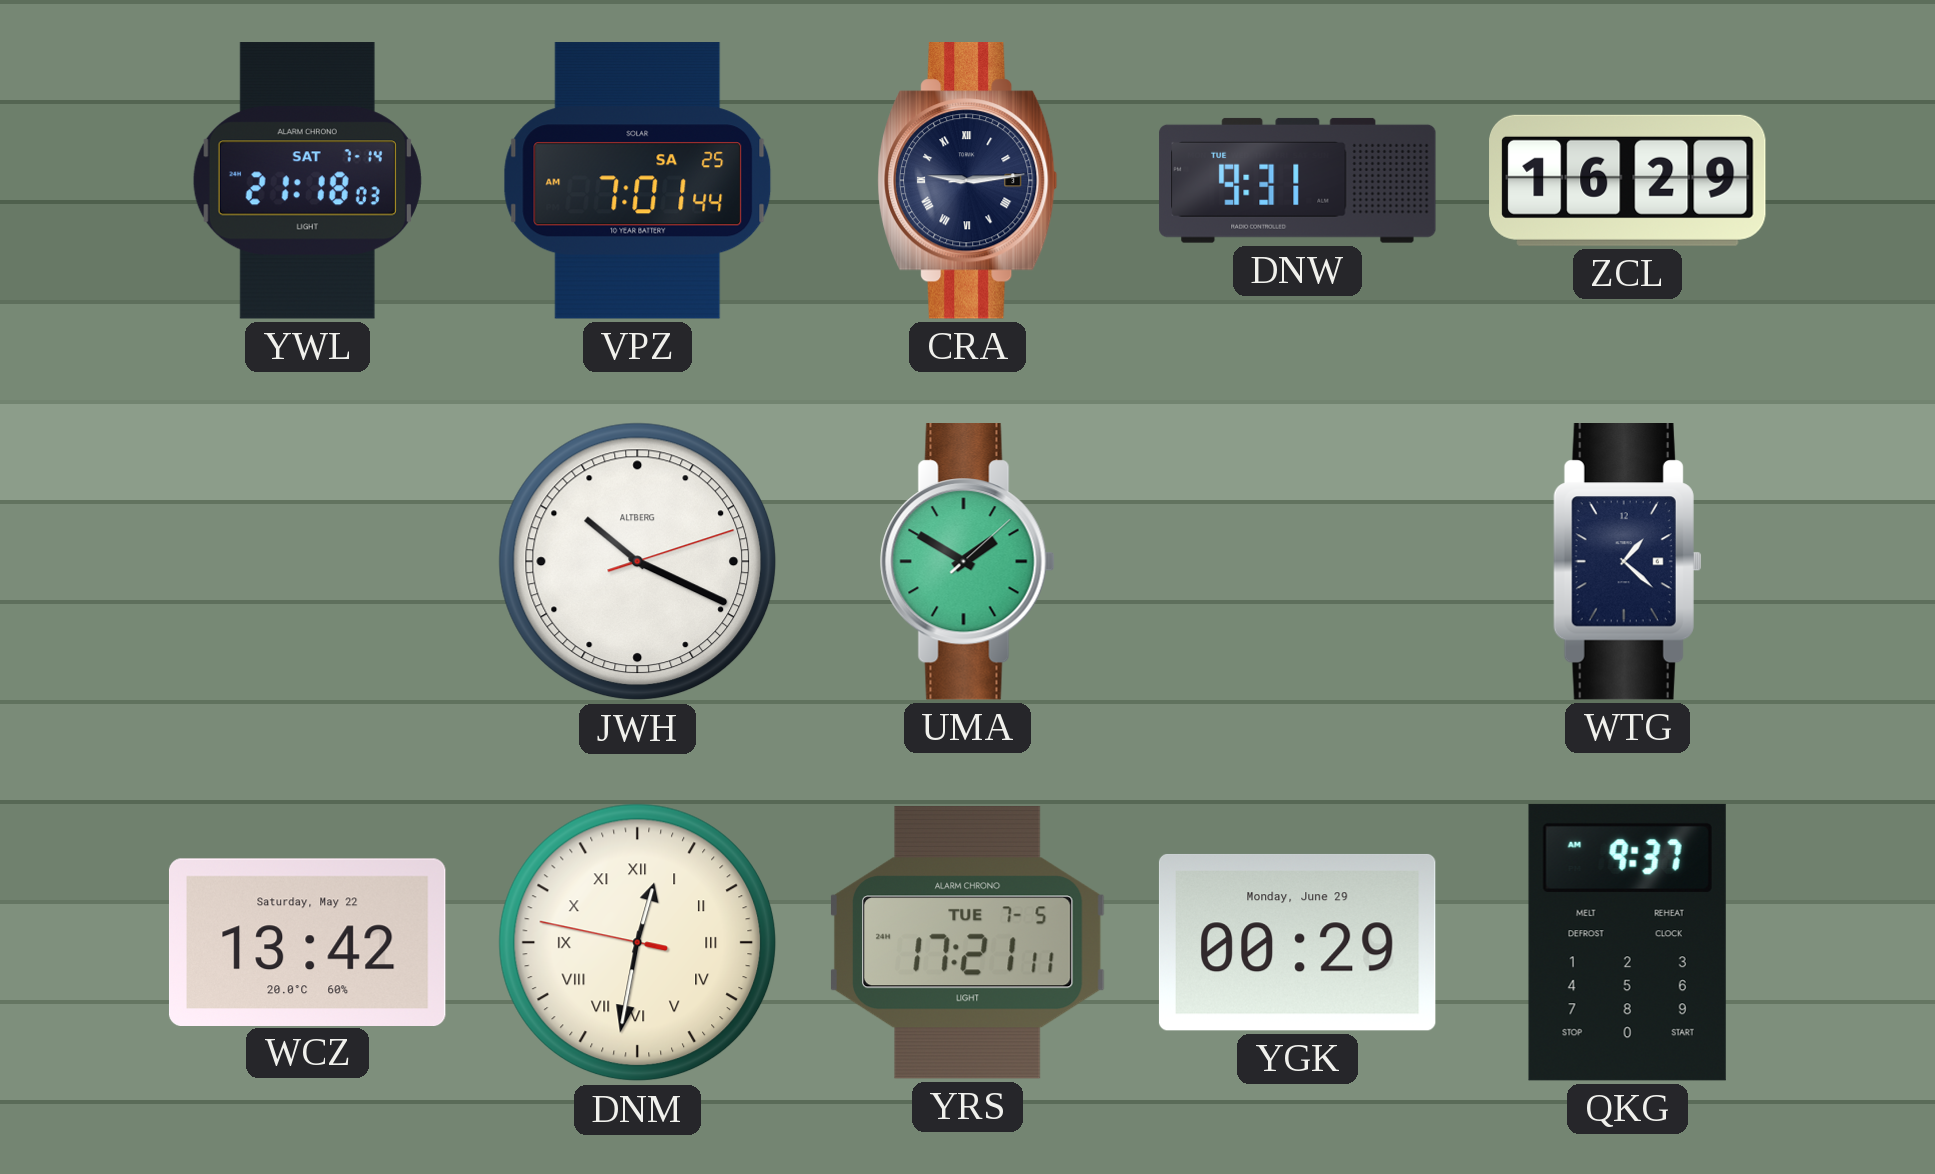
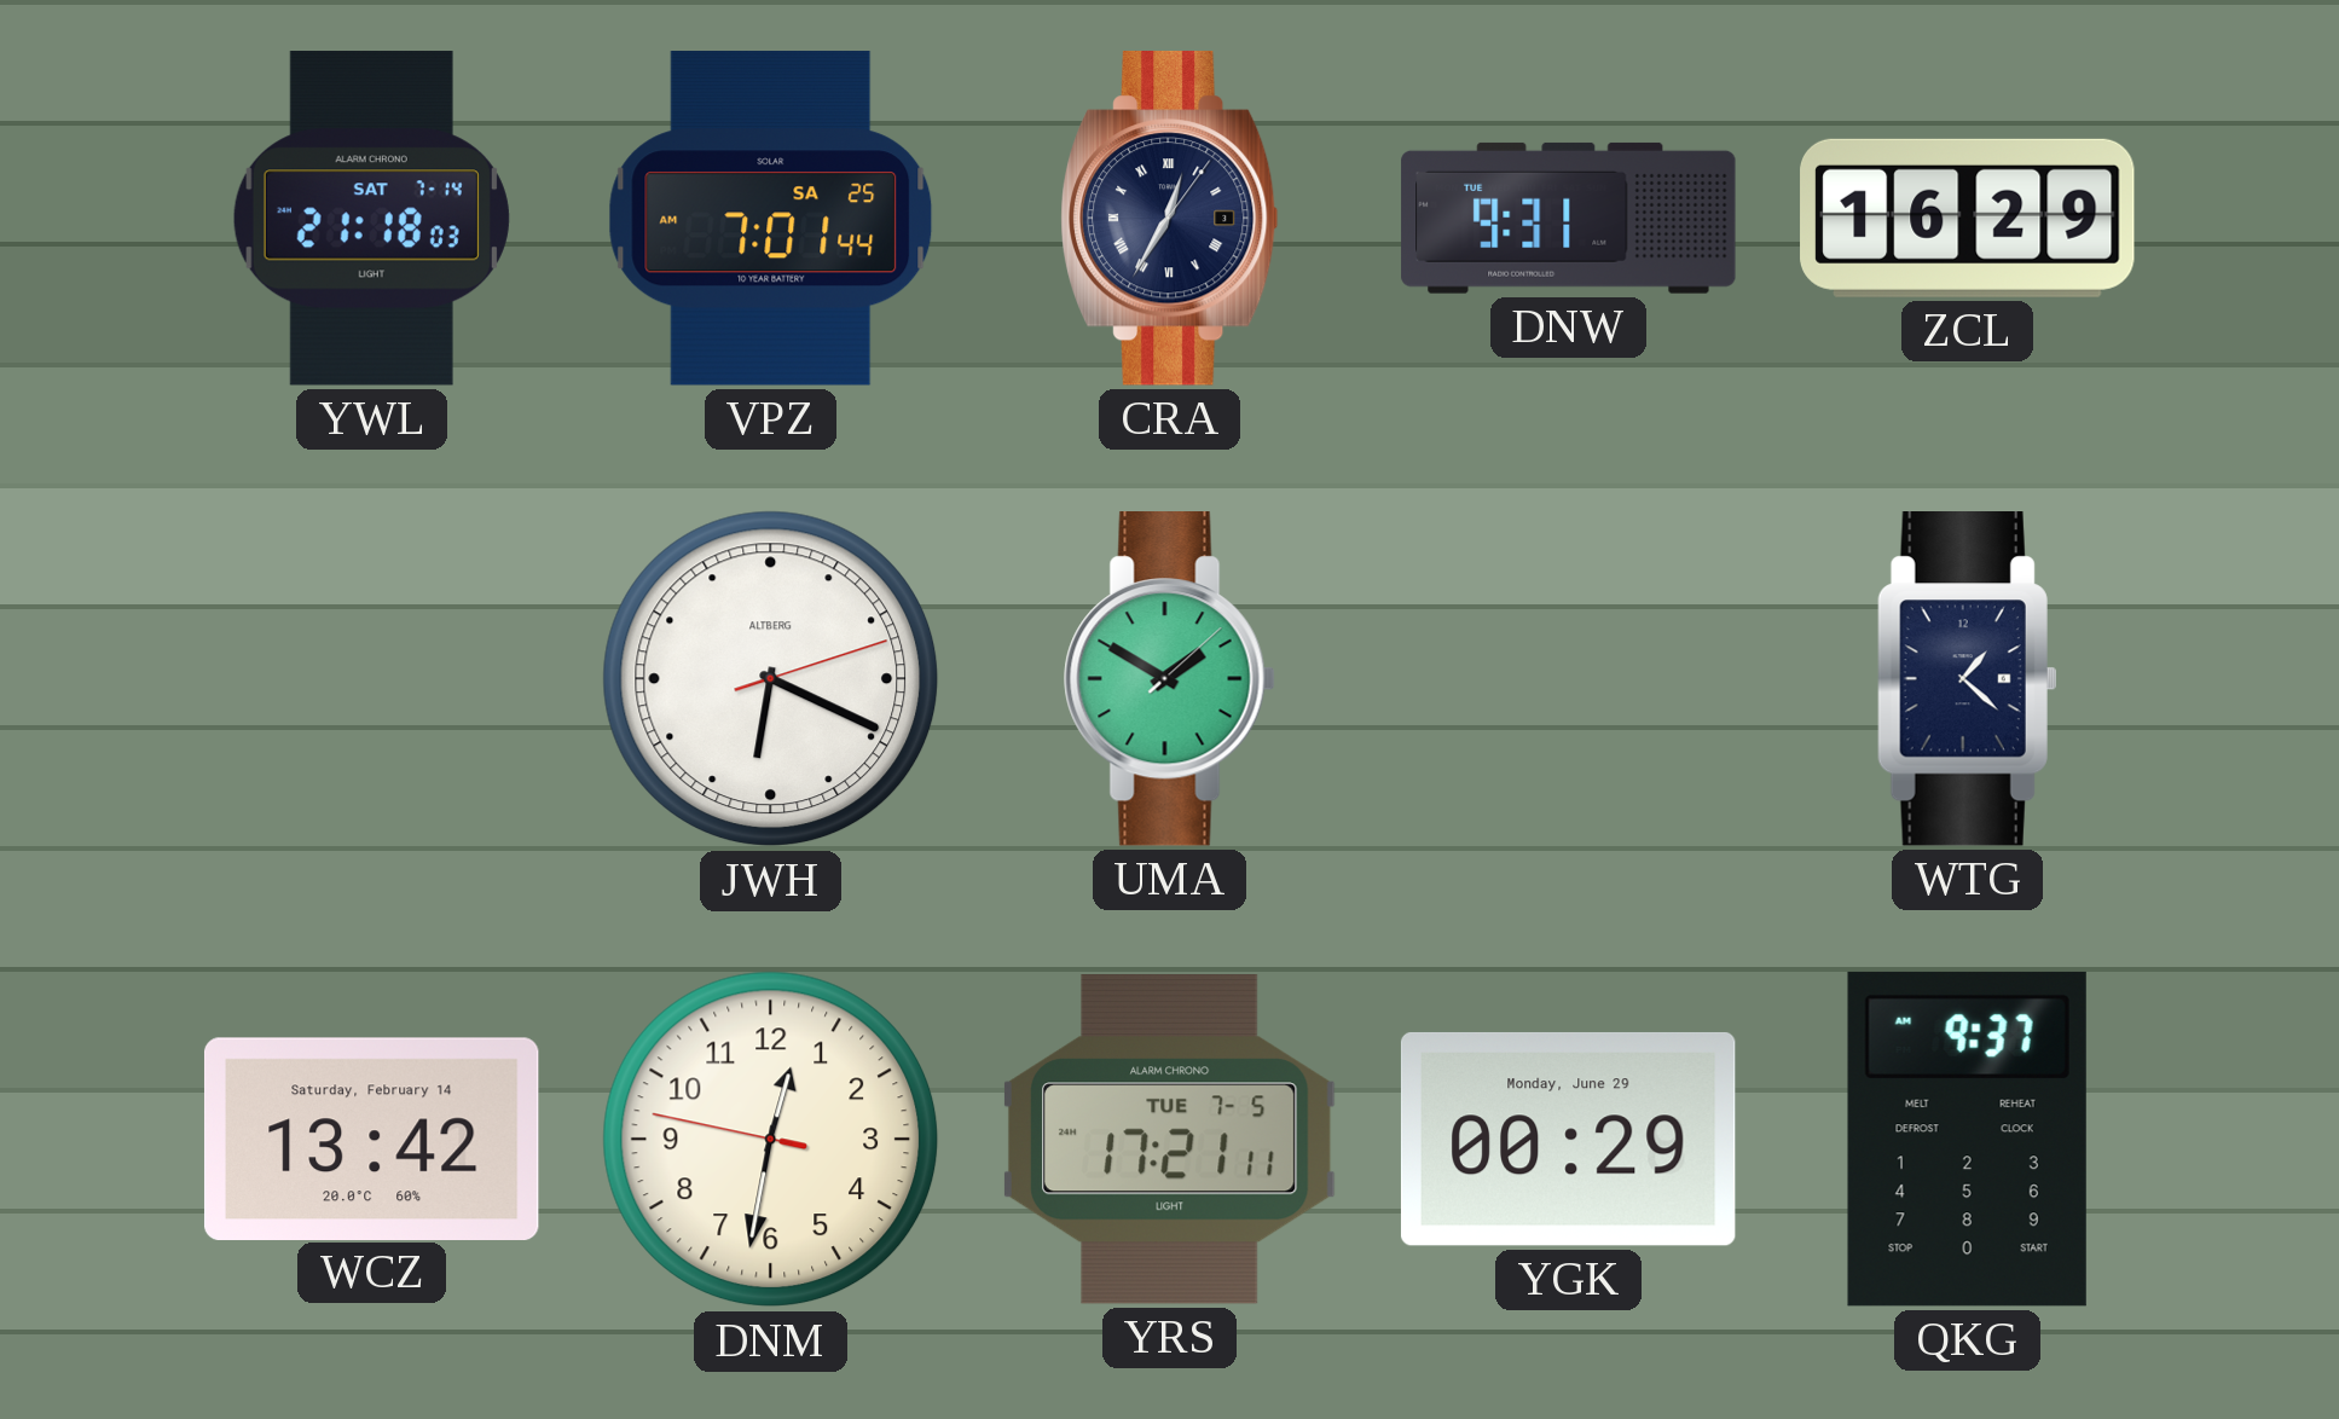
CRA: 9:14 -> 12:35 (1170, 219)
JWH: 10:19 -> 6:19 (771, 679)
WCZ date: Saturday, May 22 -> Saturday, February 14 (371, 1139)
DNM numerals: Roman -> Arabic (771, 1140)
